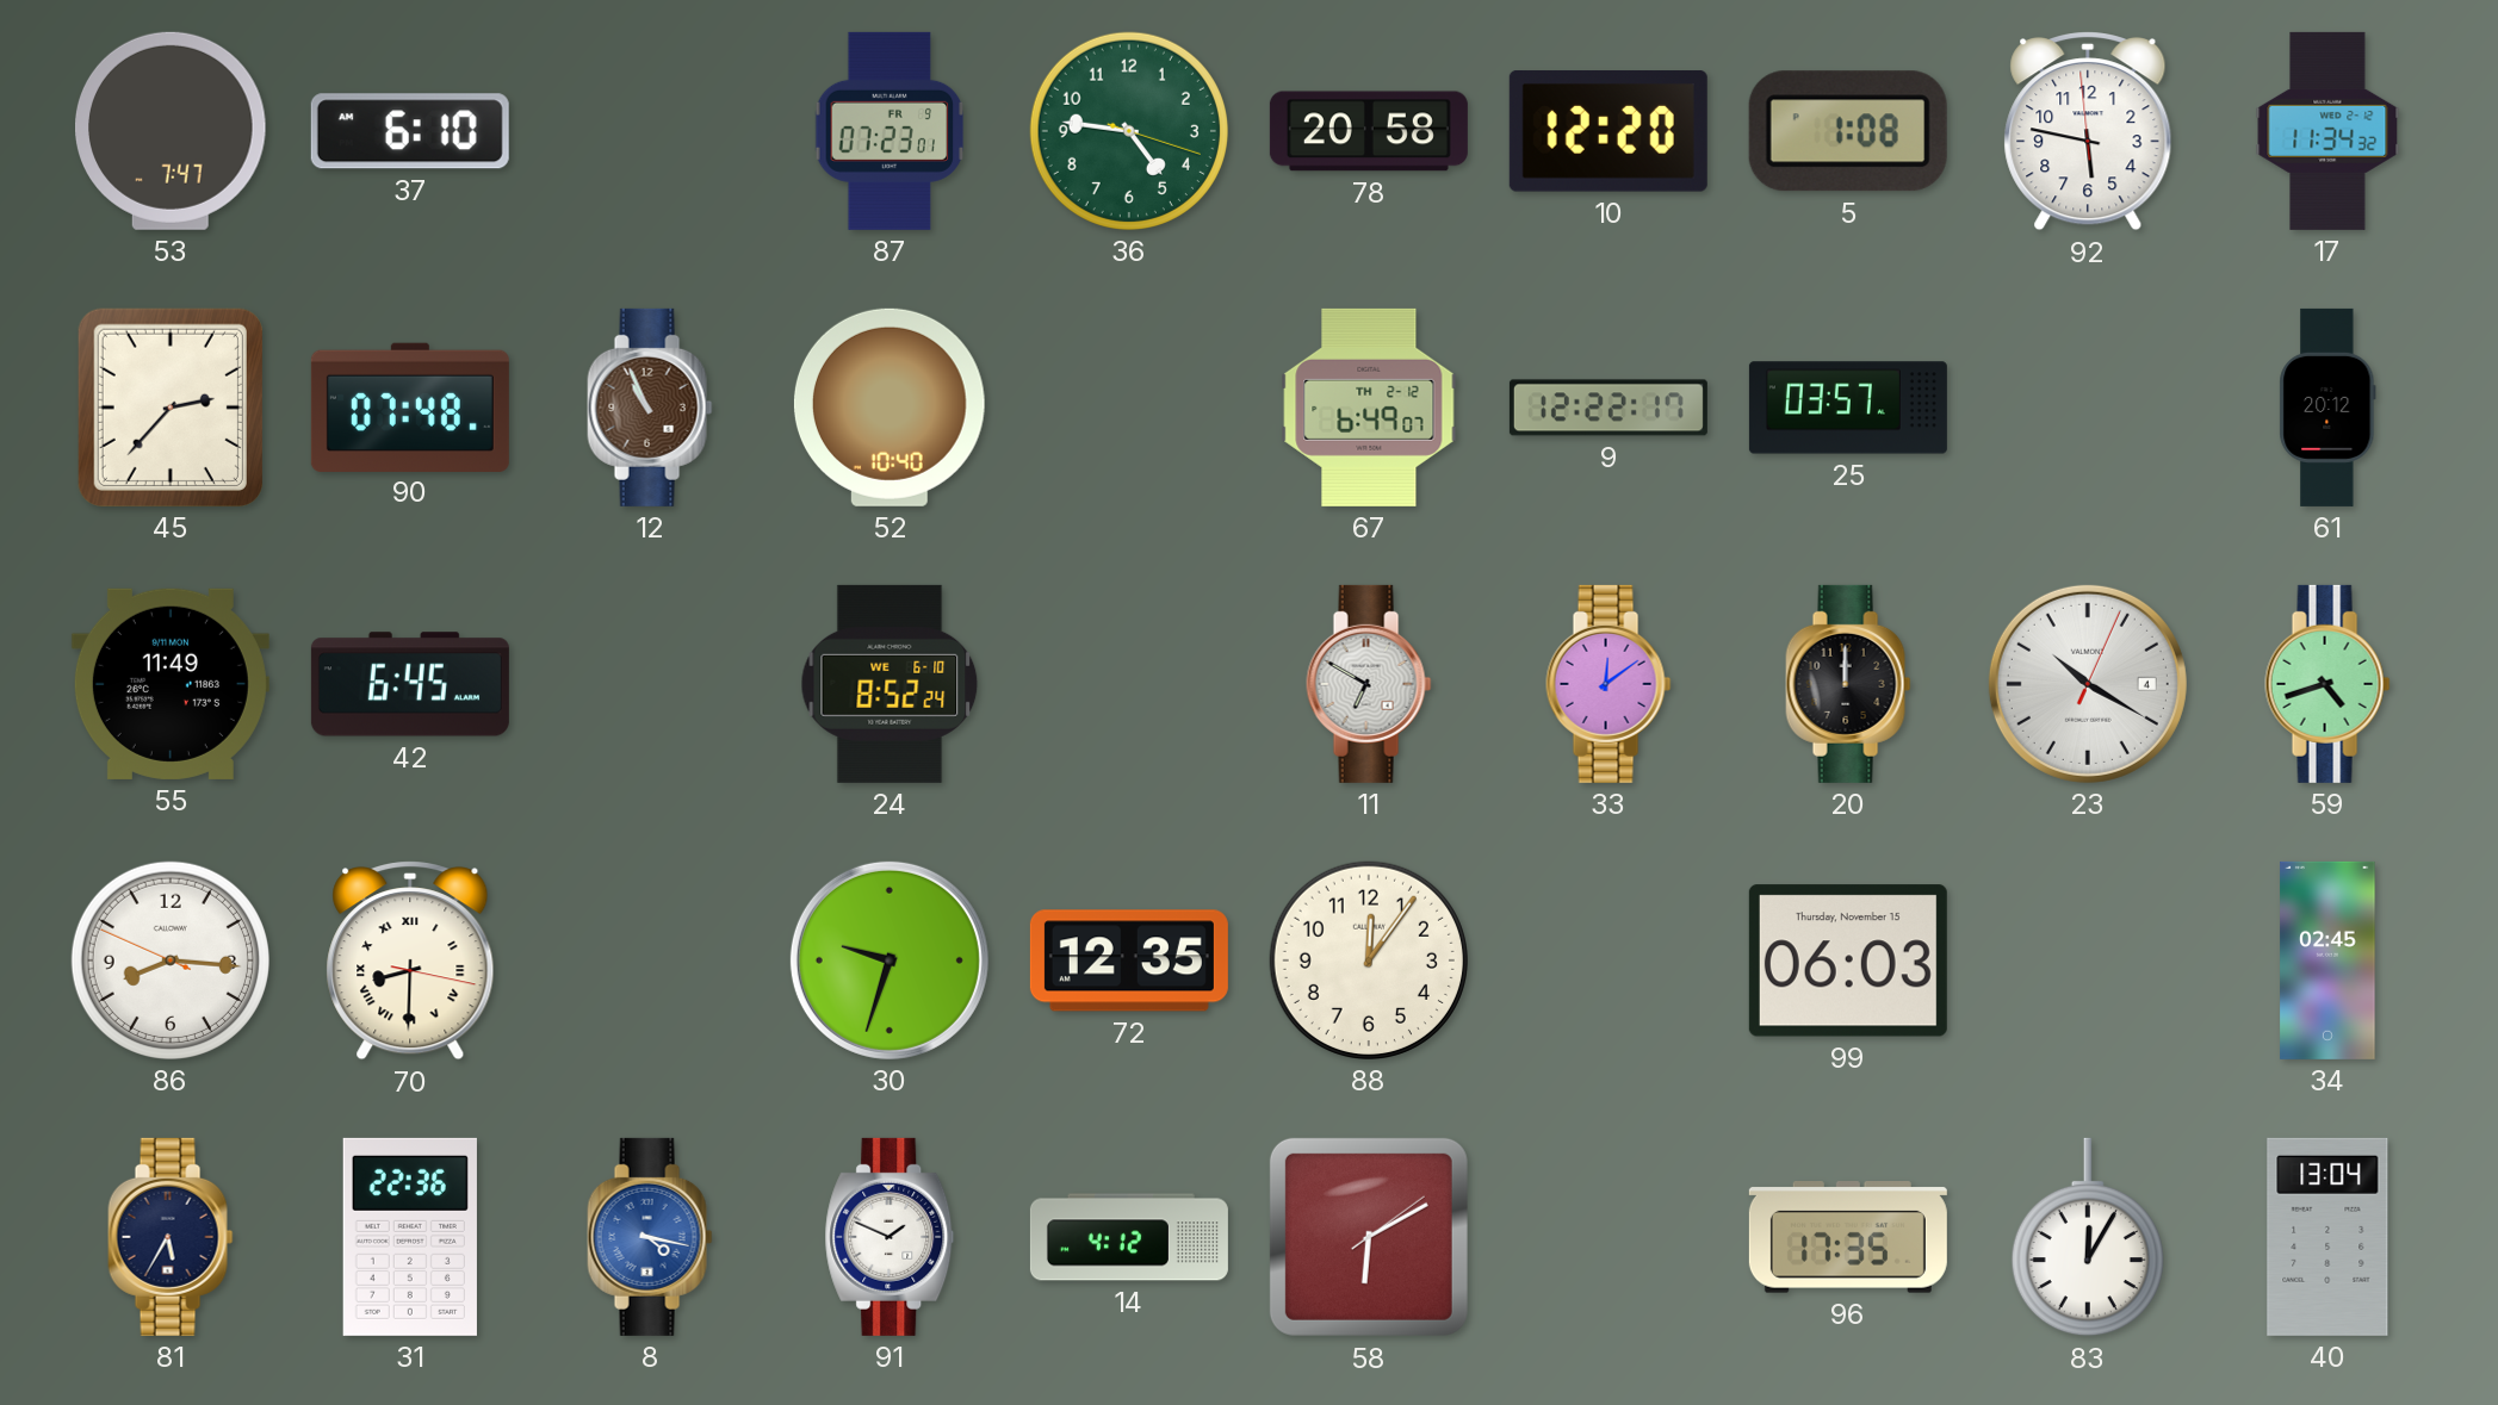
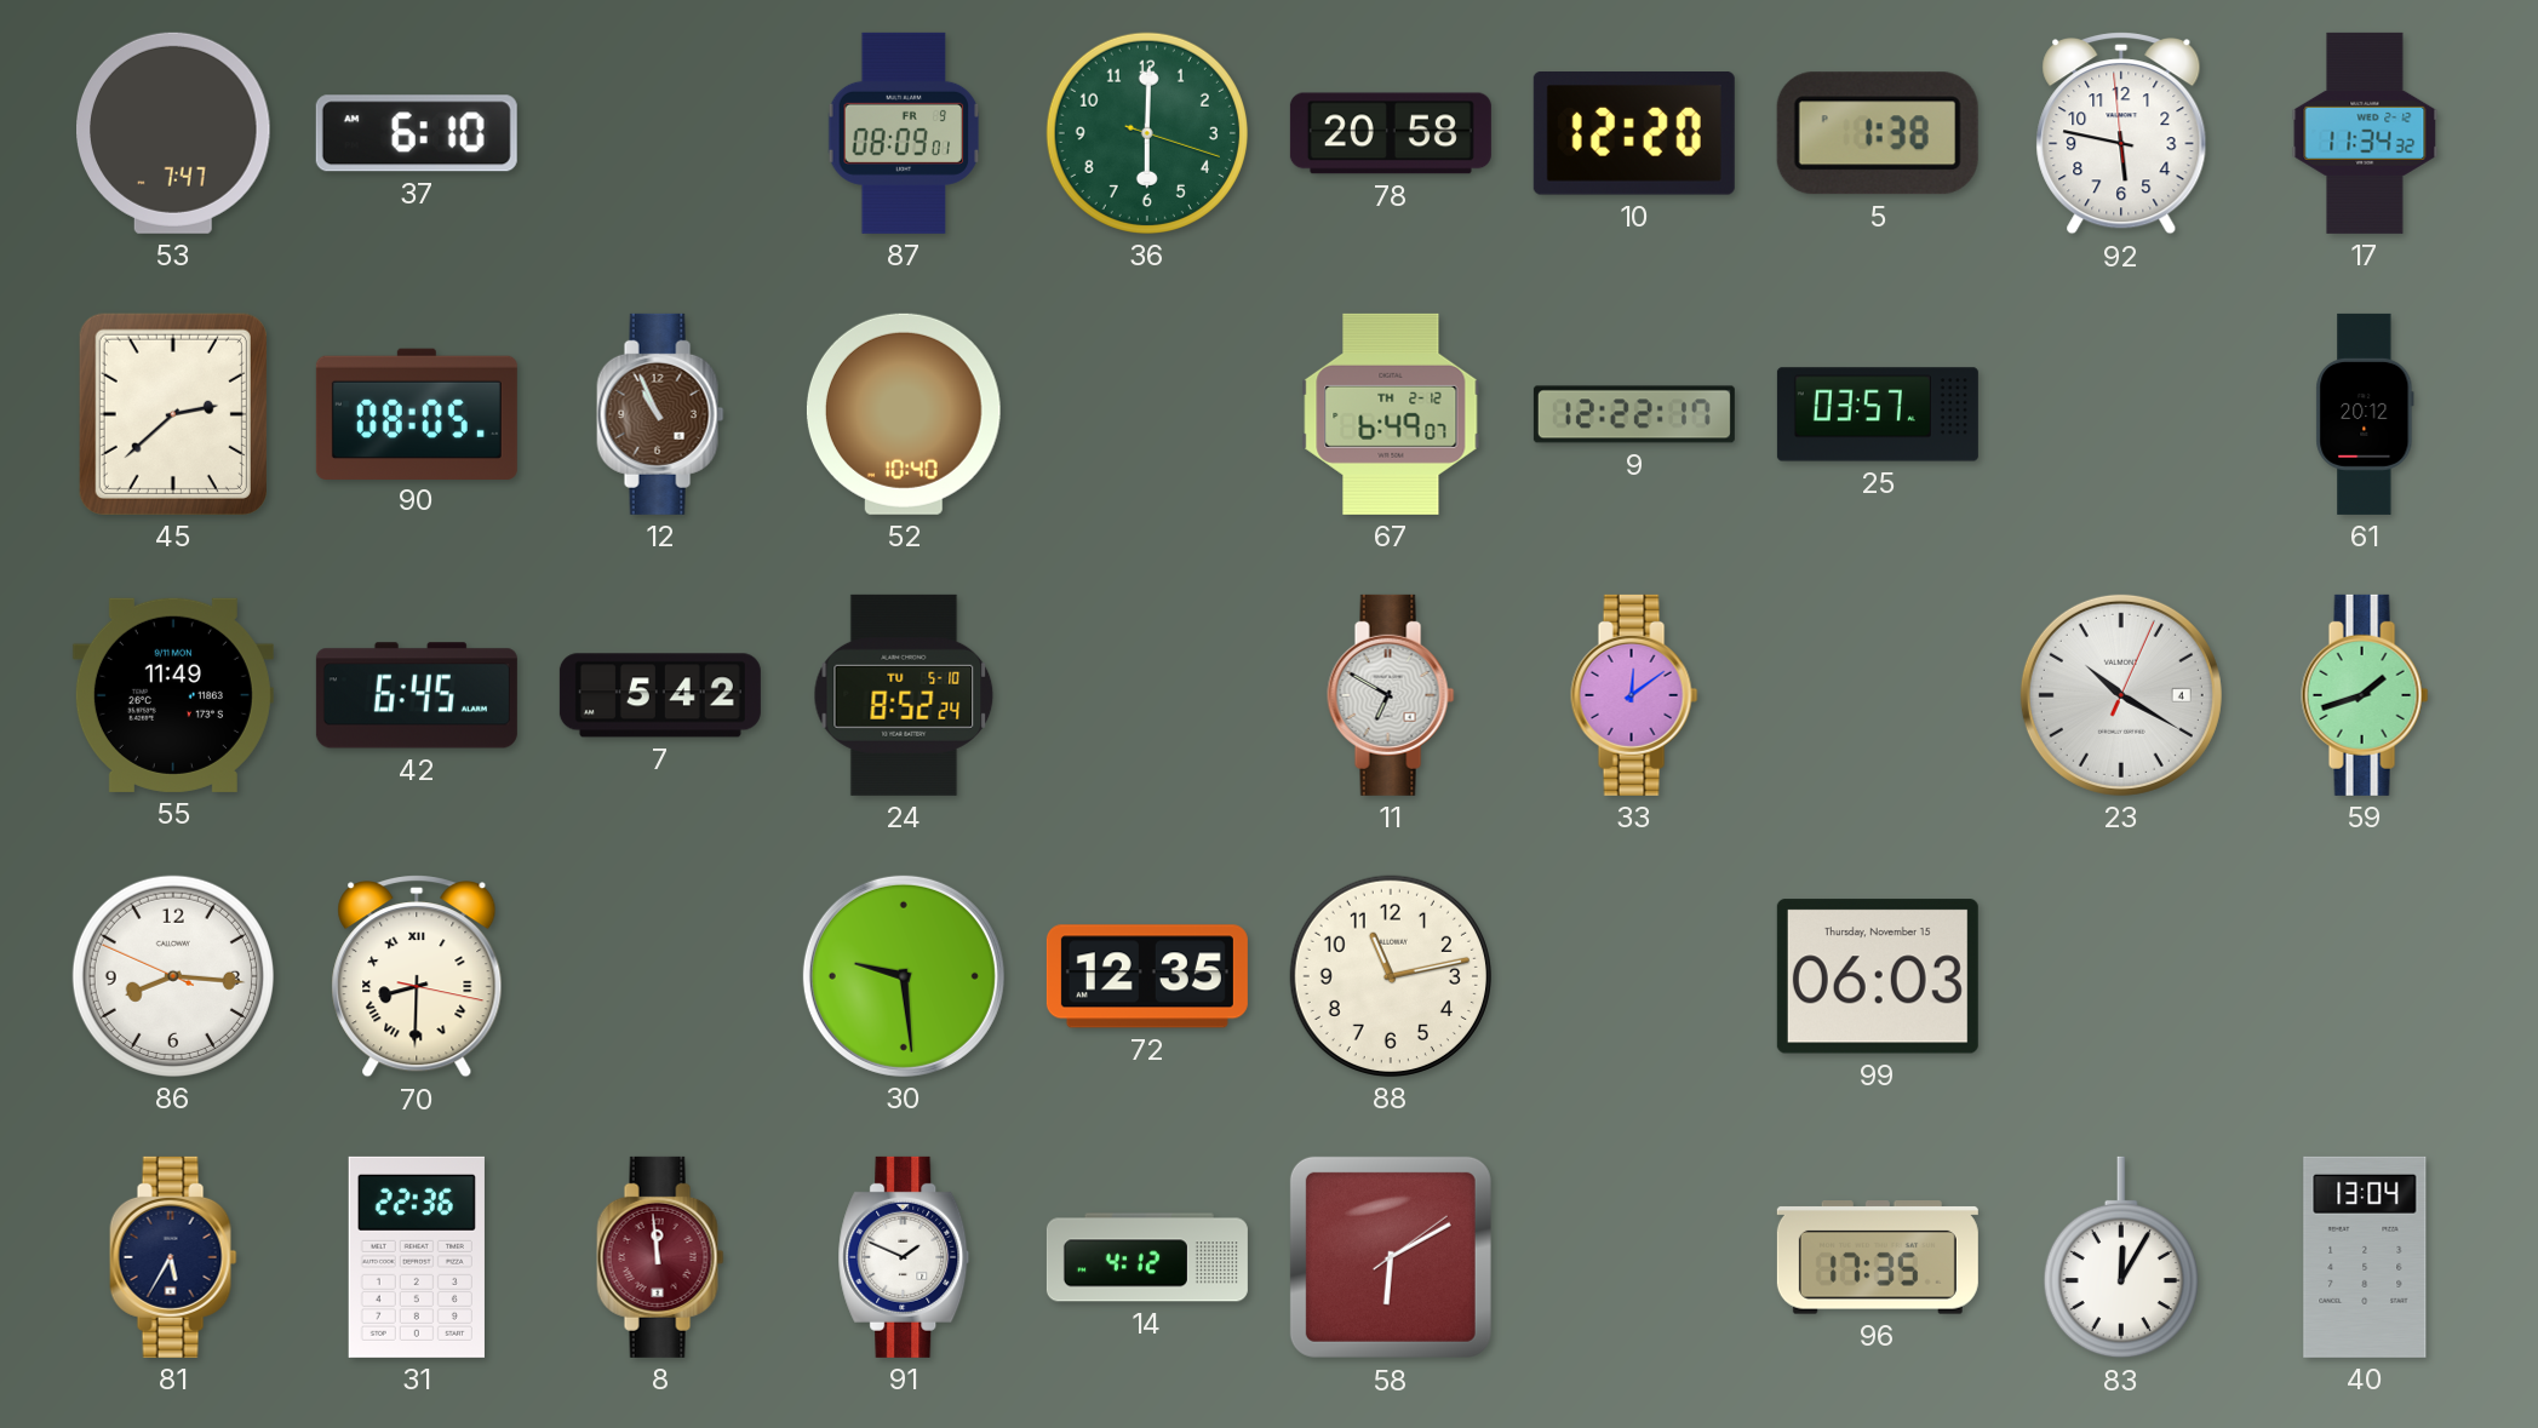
87: 07:23 -> 08:09 (904, 133)
36: 4:46 -> 6:00 (1147, 133)
5: 1:08 -> 1:38 (1878, 133)
45: 2:37 -> 2:38 (173, 414)
90: 07:48 -> 08:05 (417, 413)
7: none -> 5:42 (660, 695)
24 date: WE 6-10 -> TU 5-10 (904, 695)
20: 12:00 -> none (1848, 684)
59: 4:42 -> 1:42 (2365, 695)
30: 9:33 -> 9:29 (904, 976)
88: 12:06 -> 11:13 (1391, 976)
34: 02:45 -> none (2327, 961)
8: 4:17 -> 11:59 (660, 1257)
8 dial: blue -> burgundy (660, 1257)
